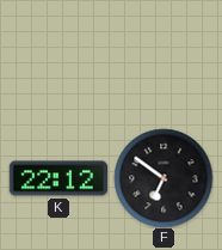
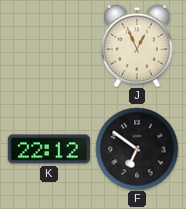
J: none -> 12:56 (137, 46)
